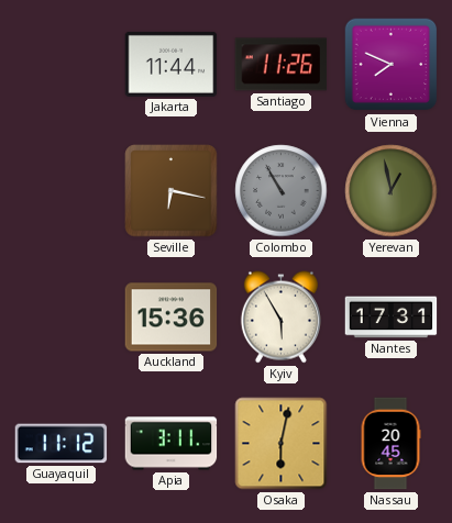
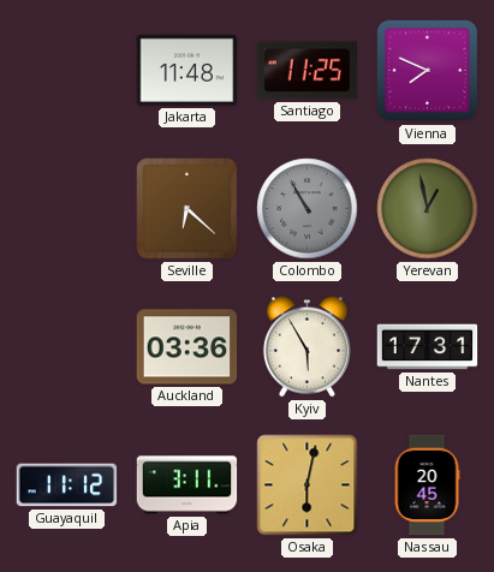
Jakarta: 11:44 -> 11:48 (188, 70)
Santiago: 11:26 -> 11:25 (308, 71)
Seville: 6:17 -> 6:22 (188, 209)
Auckland: 15:36 -> 03:36 (188, 347)
